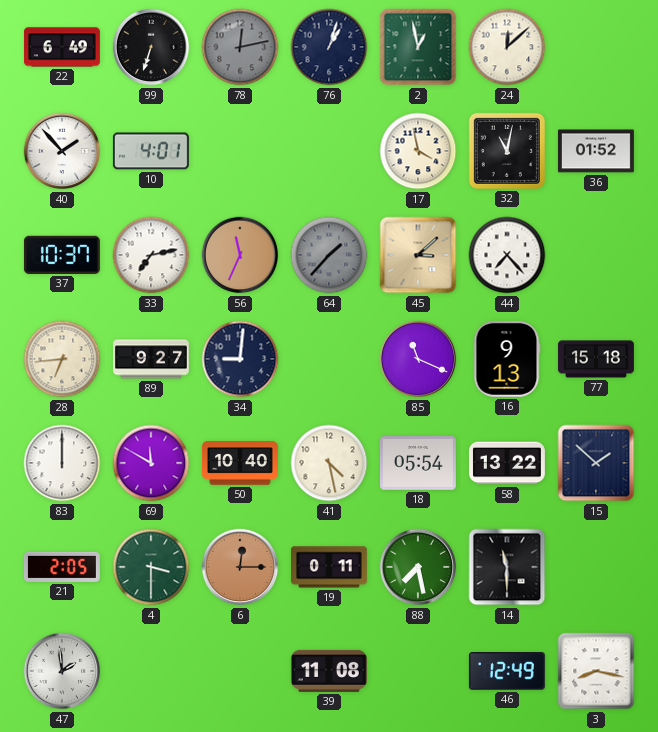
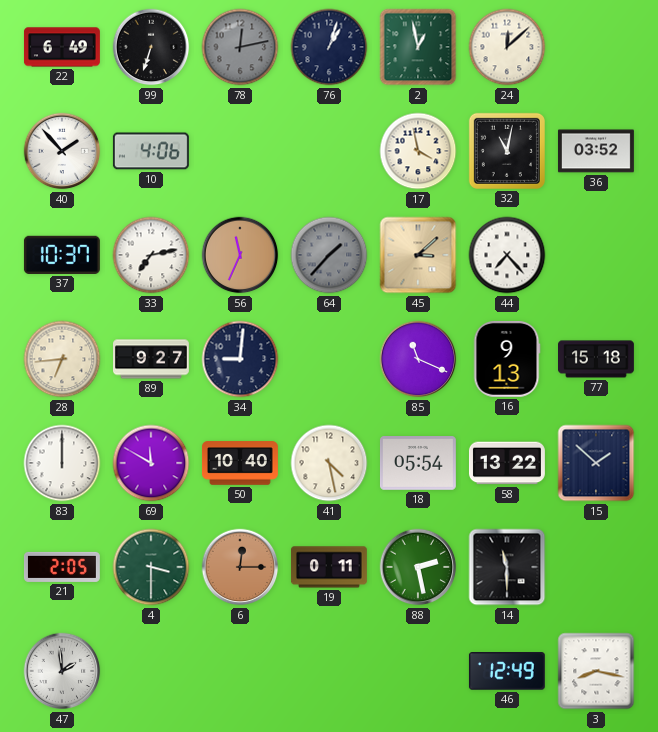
10: 4:01 -> 4:06 (151, 151)
36: 01:52 -> 03:52 (596, 151)
88: 7:28 -> 2:28 (418, 567)
39: 11:08 -> none (329, 671)
